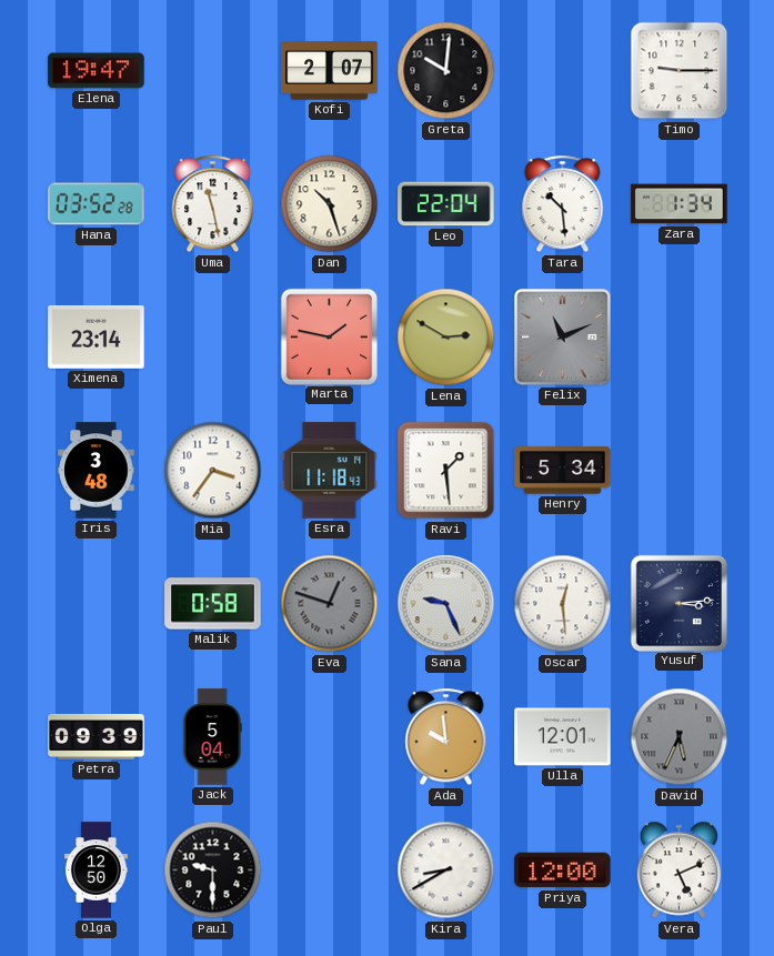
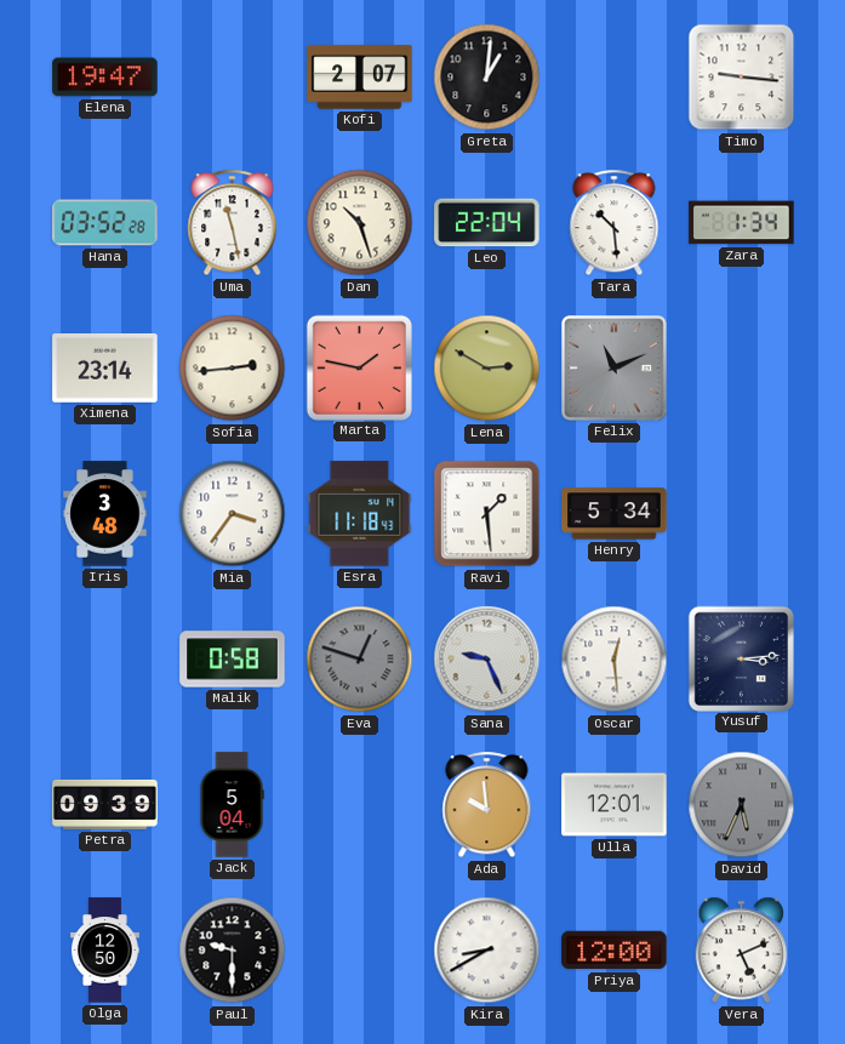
Greta: 10:01 -> 1:01 (487, 78)
Timo: 9:15 -> 9:16 (742, 78)
Sofia: none -> 2:44 (233, 369)
